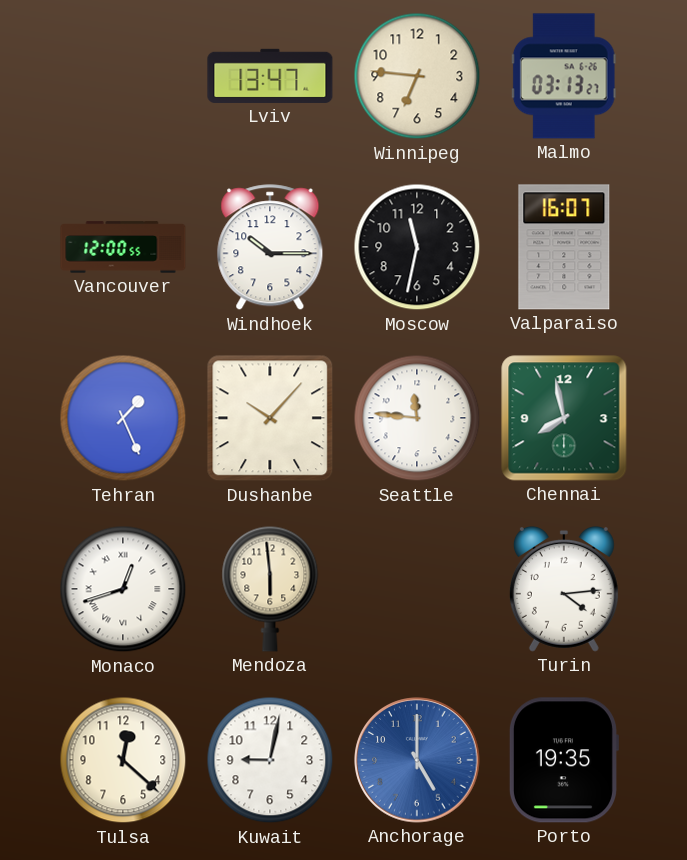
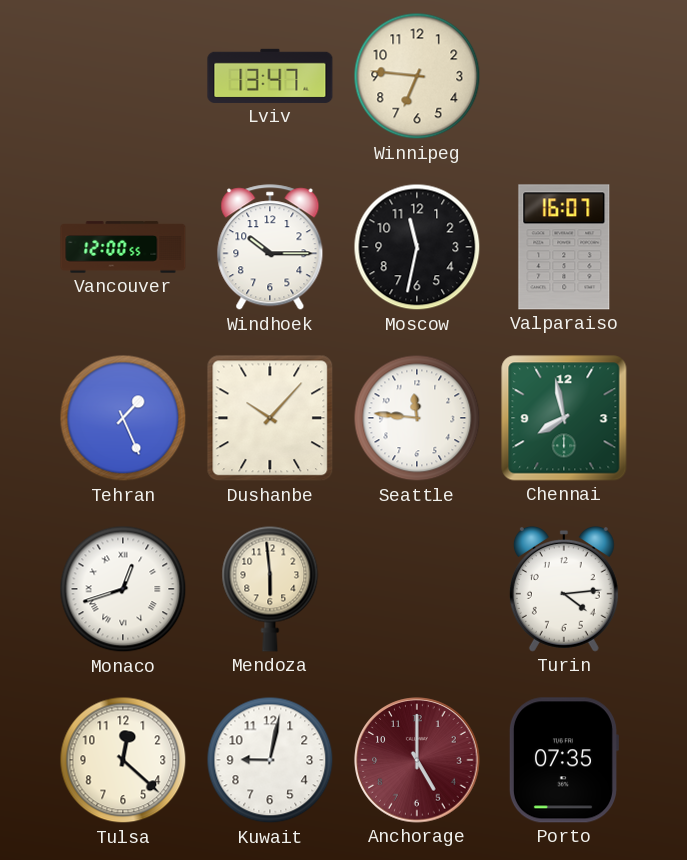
Malmo: 03:13 -> none (564, 76)
Anchorage dial: blue -> burgundy (417, 760)
Porto: 19:35 -> 07:35 (563, 760)
